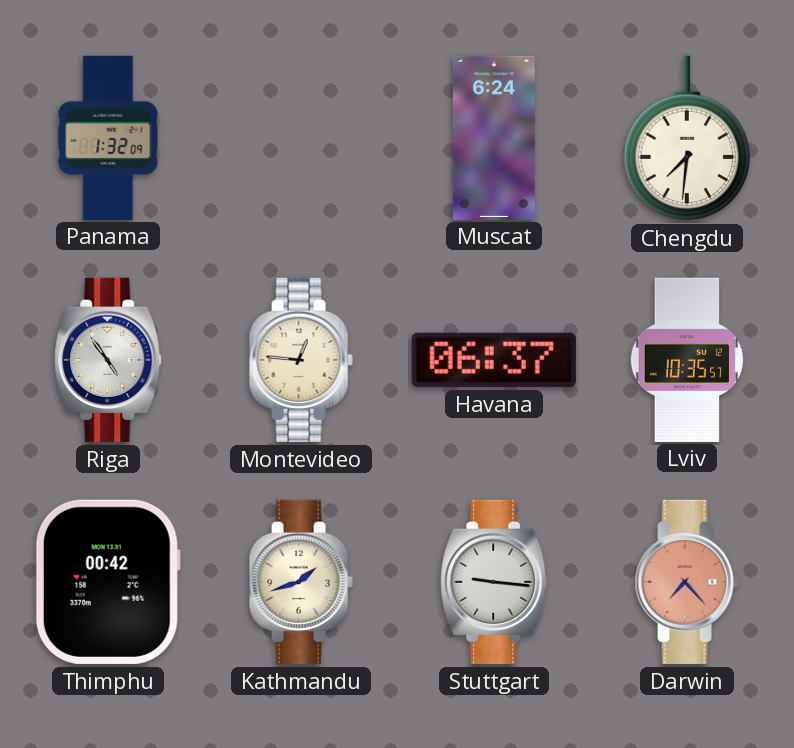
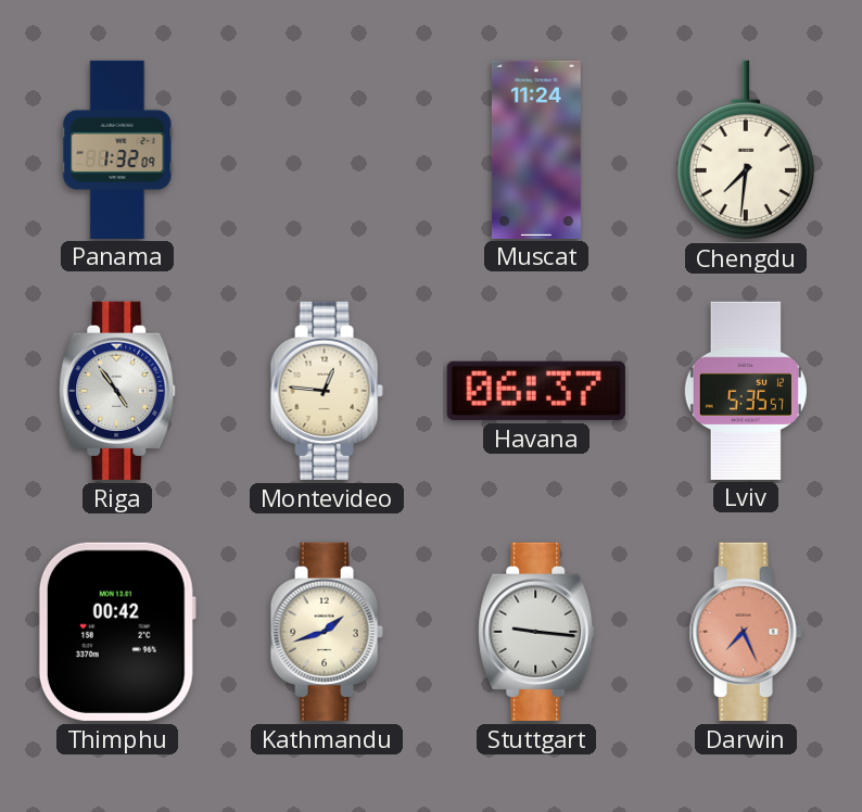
Muscat: 6:24 -> 11:24 (536, 149)
Lviv: 10:35 -> 5:35 (746, 390)
Darwin: 7:23 -> 7:26 (746, 632)
